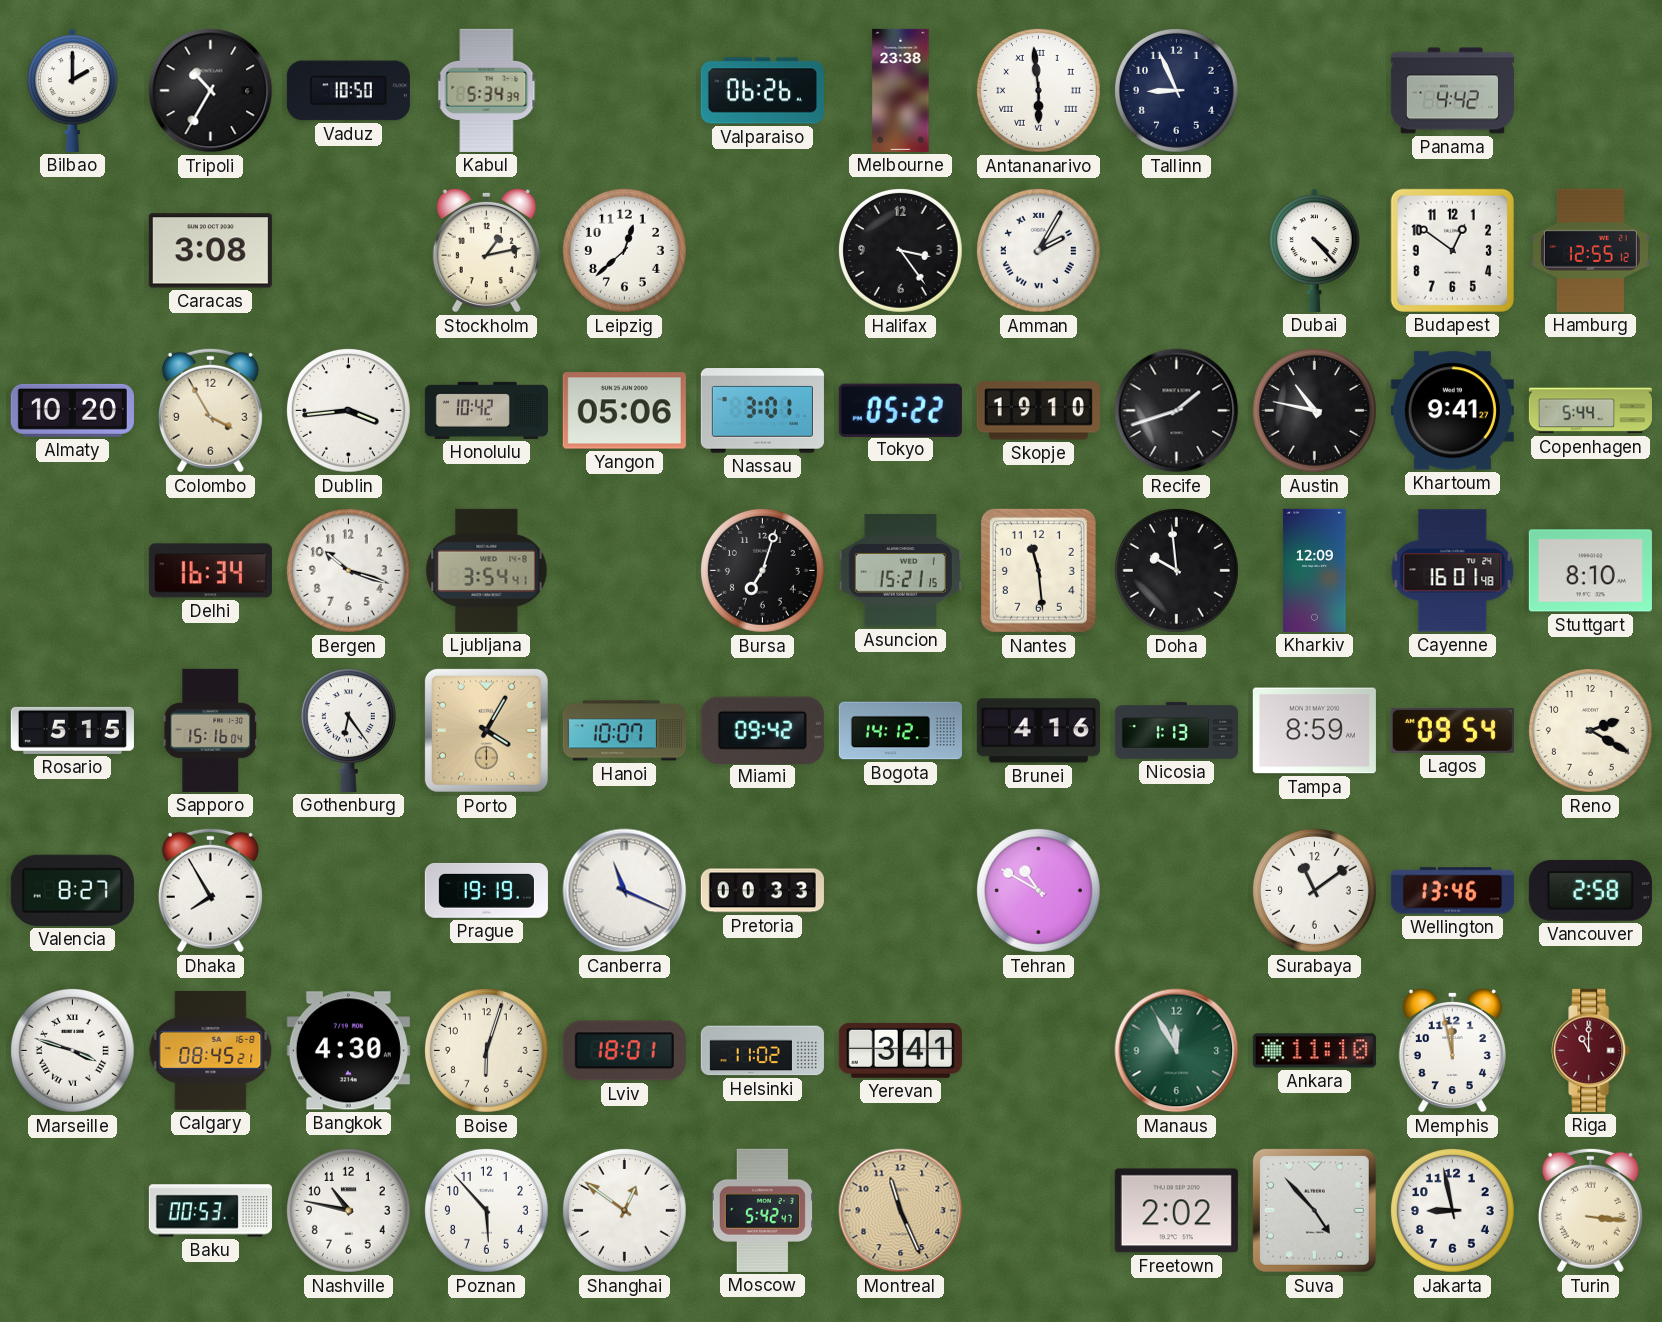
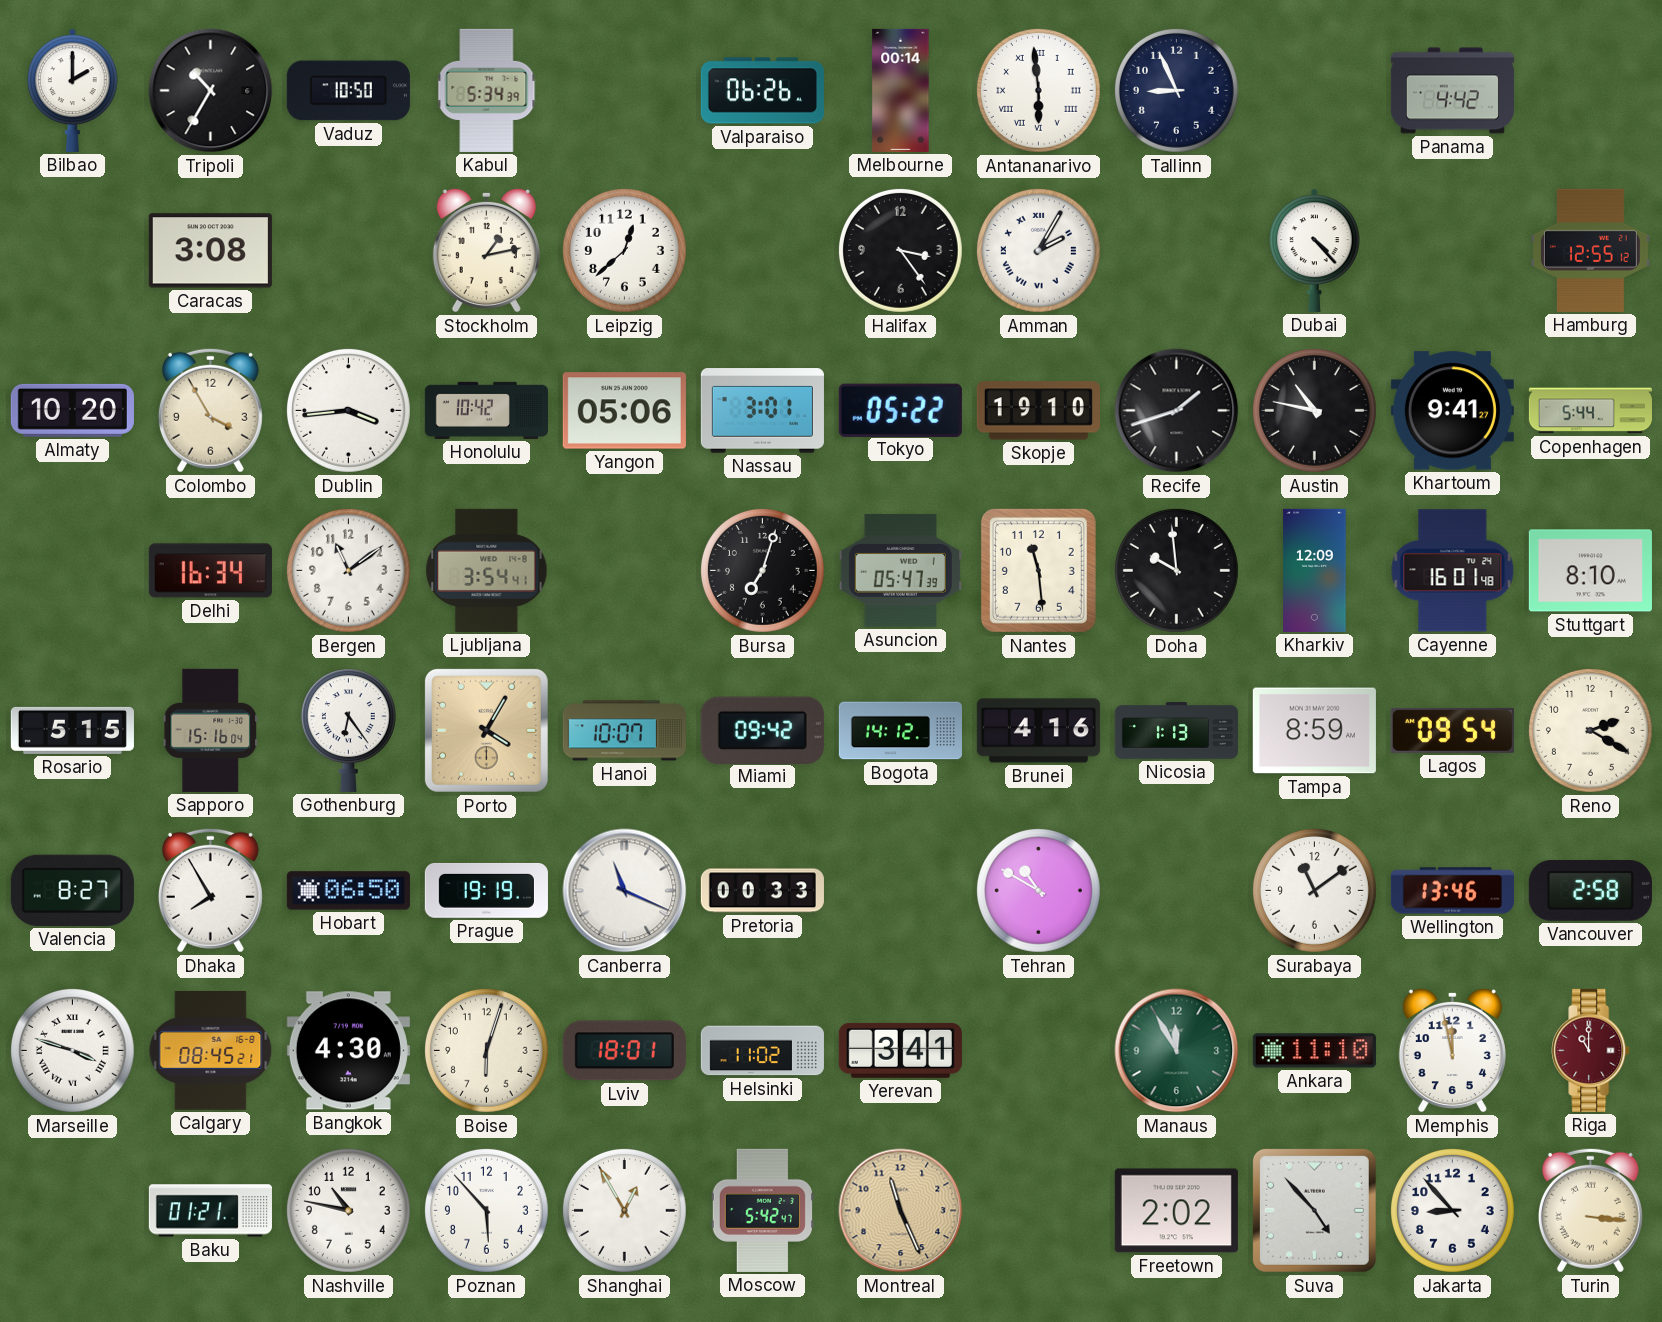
Melbourne: 23:38 -> 00:14 (901, 90)
Budapest: 12:51 -> none (1452, 250)
Bergen: 10:18 -> 11:09 (348, 570)
Asuncion: 15:21 -> 05:47 (900, 571)
Hobart: none -> 06:50 (348, 891)
Baku: 00:53 -> 01:21 (210, 1211)
Shanghai: 12:51 -> 12:55 (624, 1210)
Jakarta: 8:58 -> 8:53 (1452, 1210)
